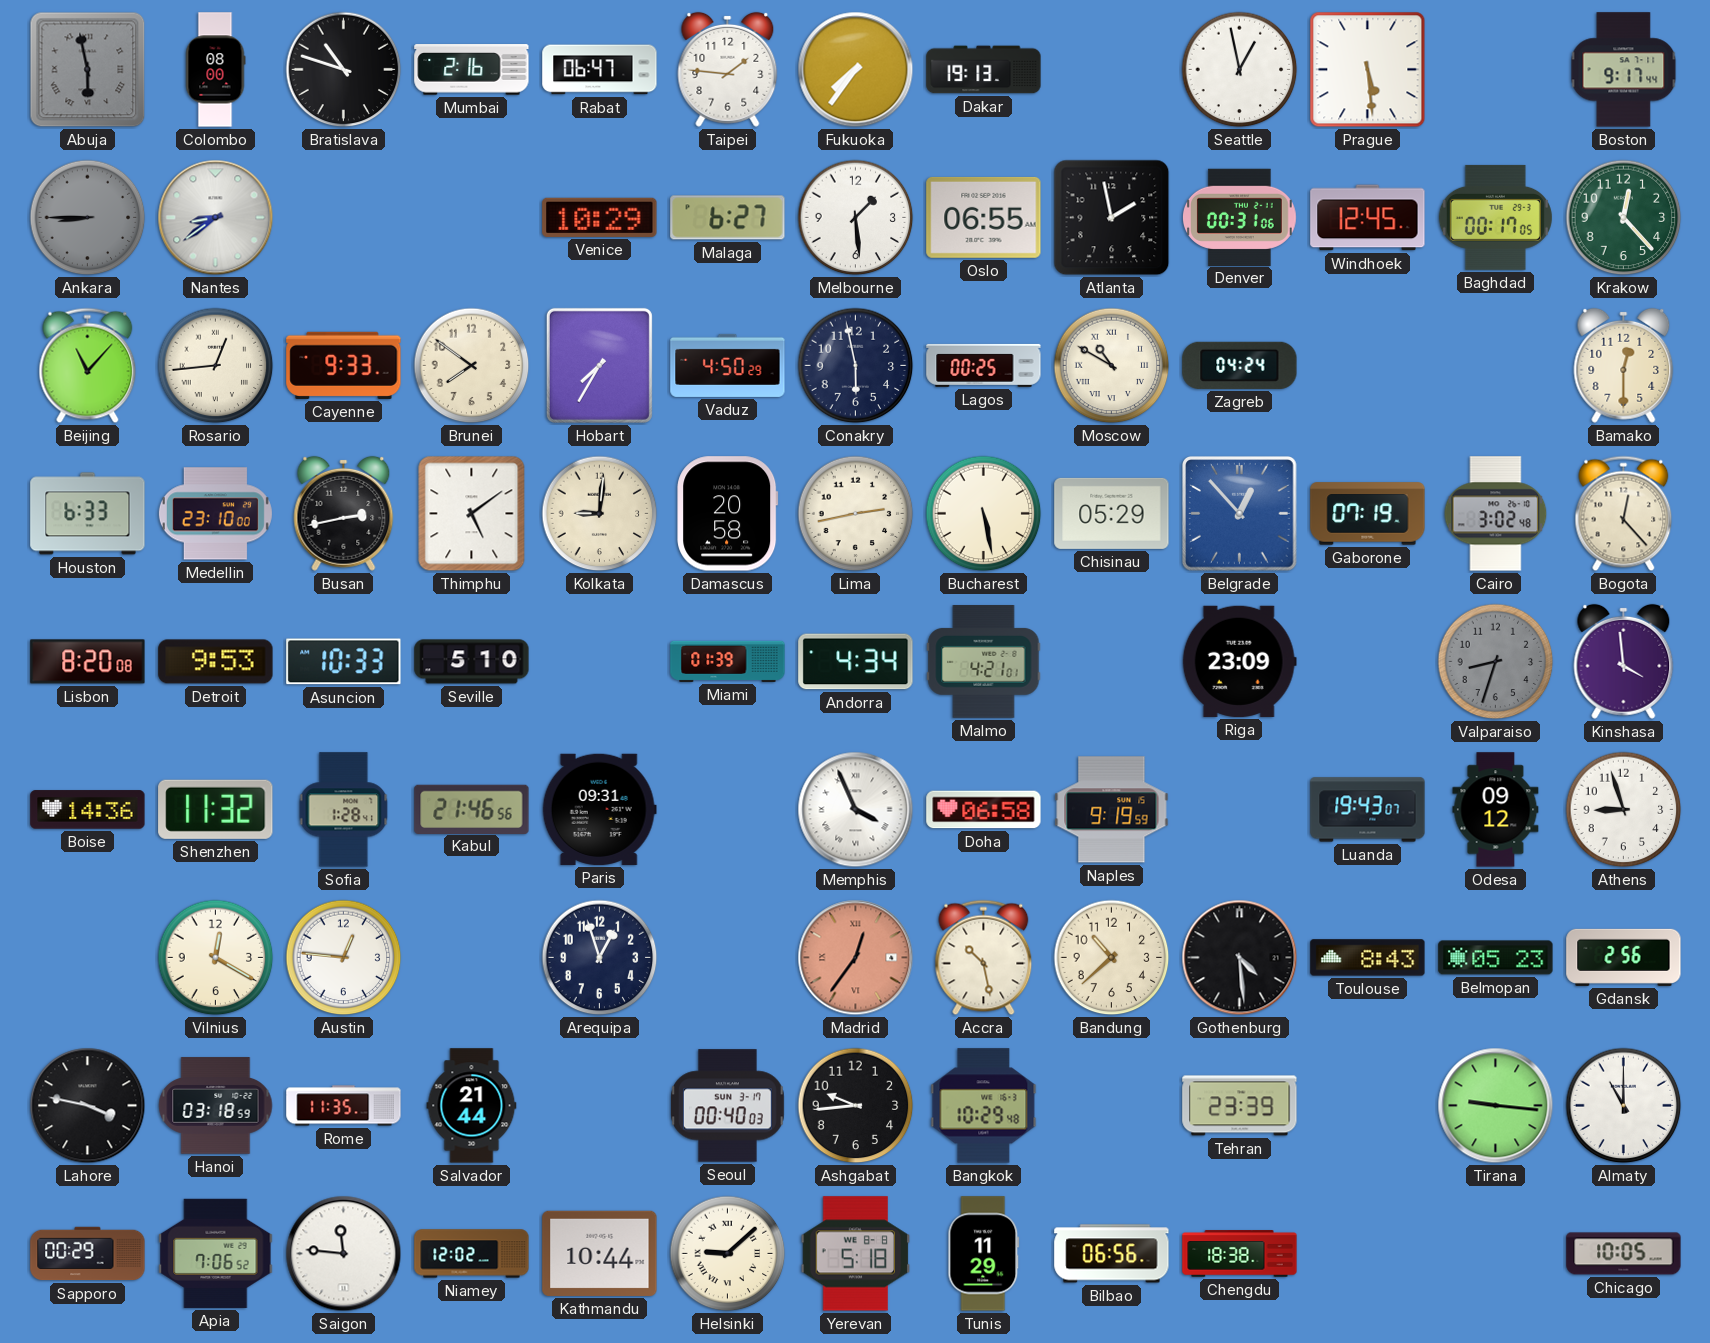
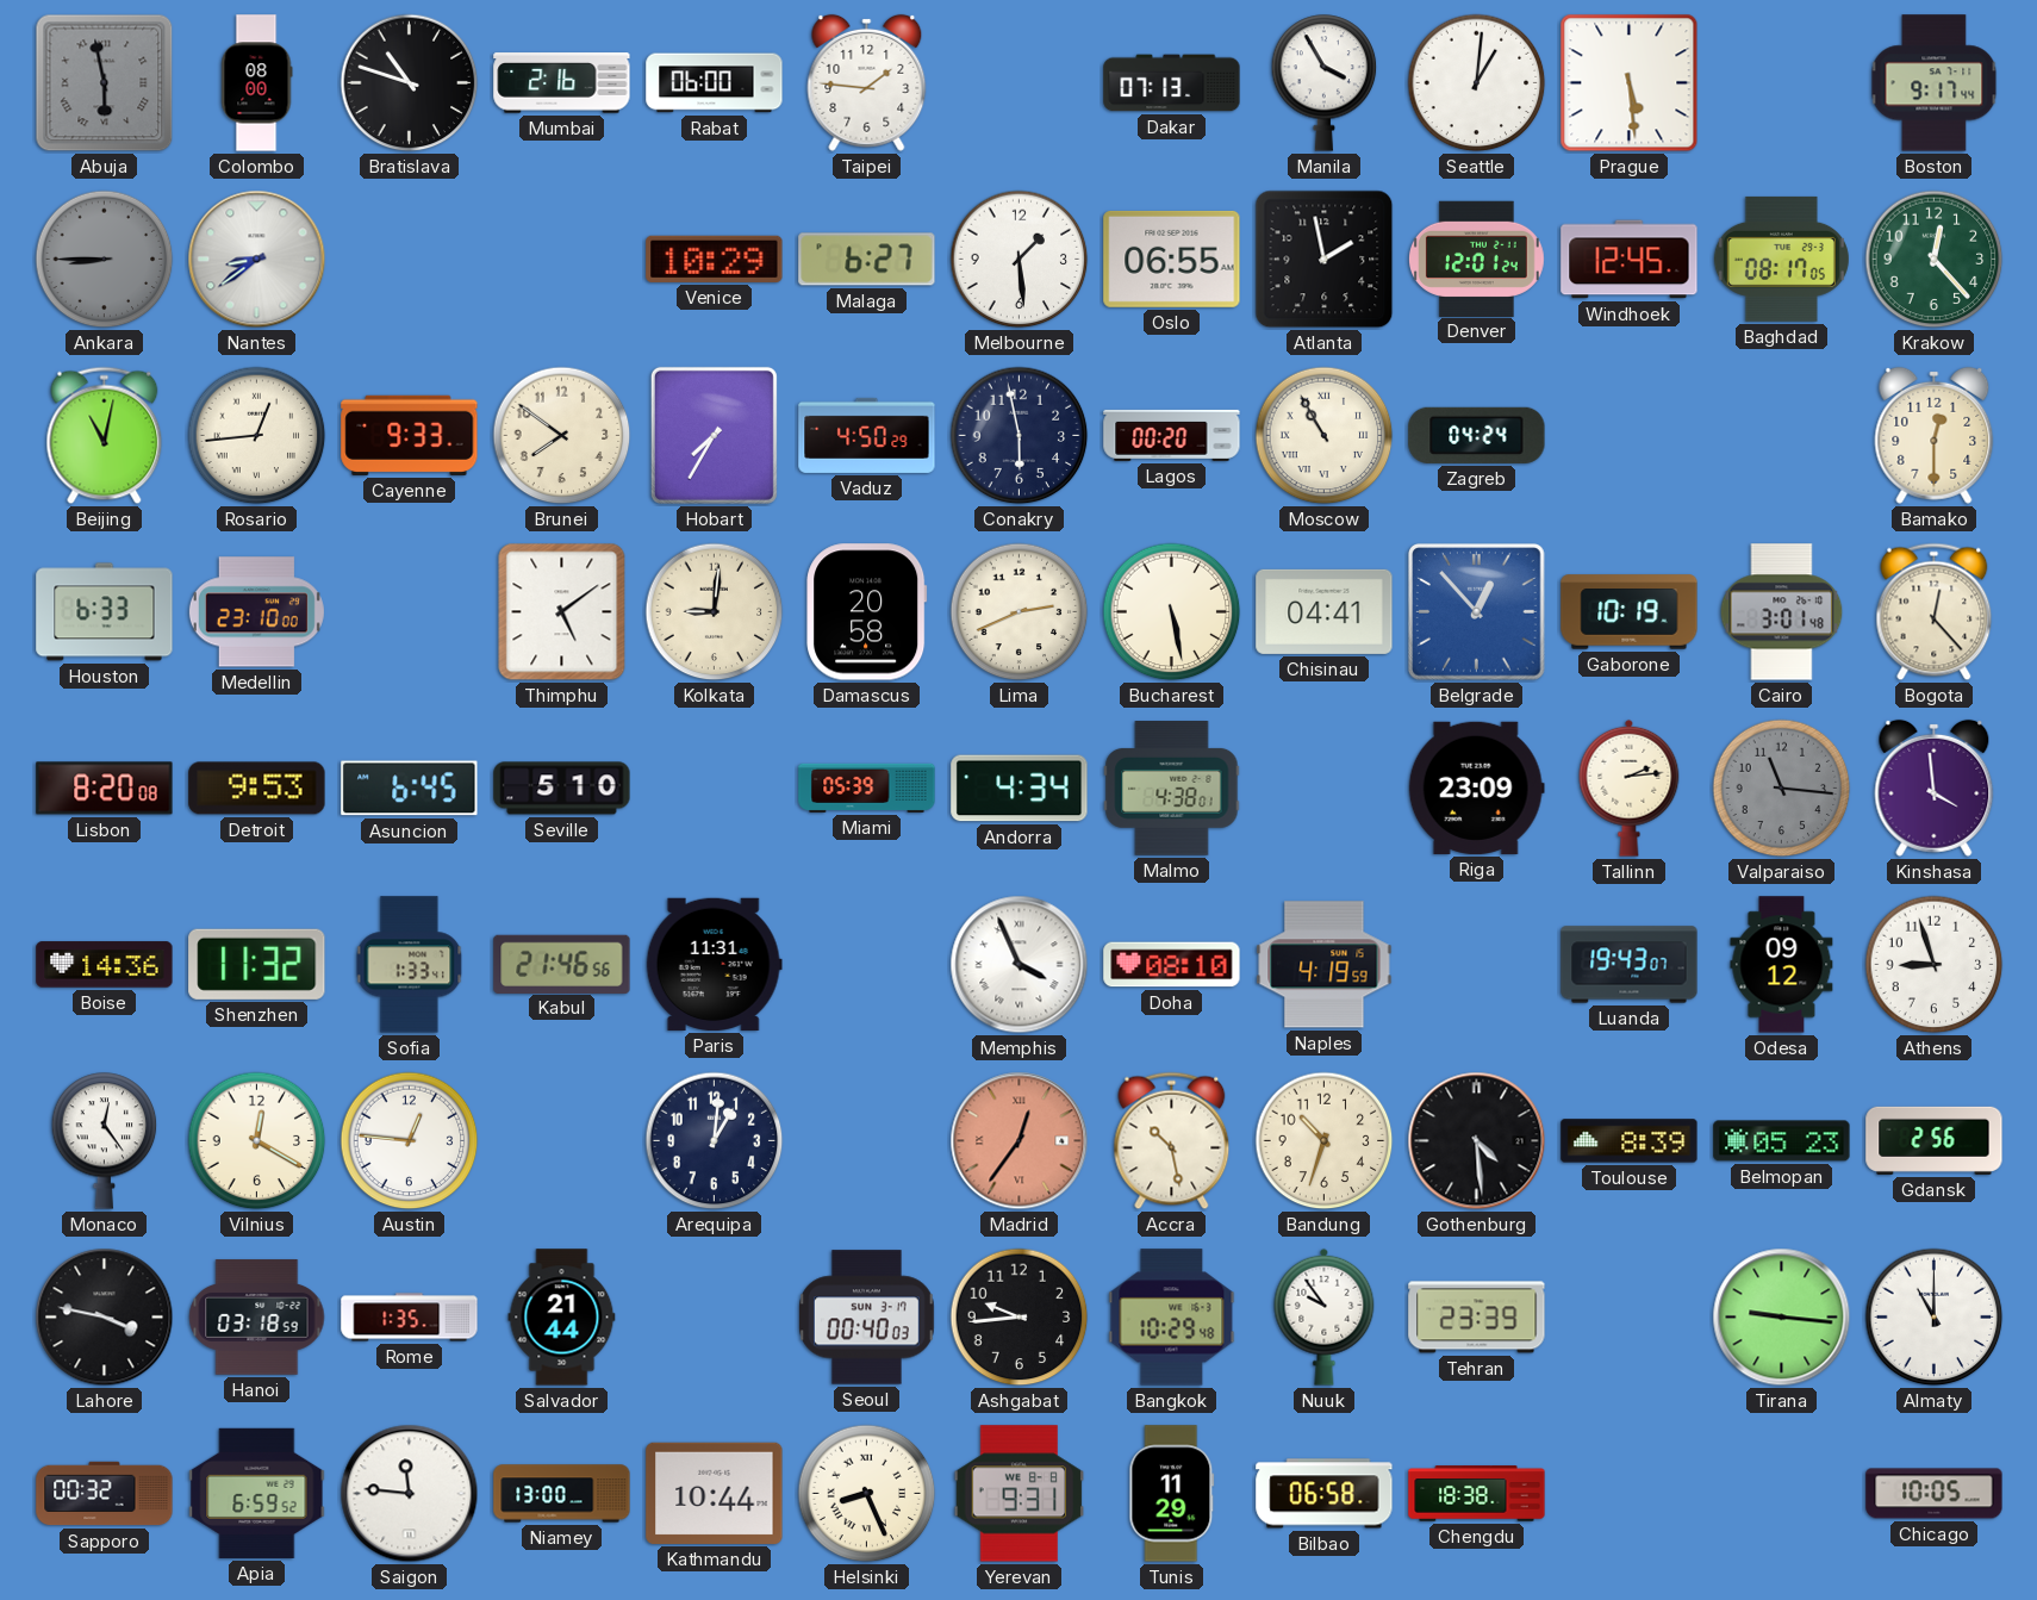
Rabat: 06:47 -> 06:00 (715, 83)
Fukuoka: 7:36 -> none (856, 70)
Dakar: 19:13 -> 07:13 (1172, 83)
Manila: none -> 3:55 (1325, 83)
Seattle: 12:58 -> 1:01 (1477, 83)
Denver: 00:31 -> 12:01 (1477, 259)
Baghdad: 00:17 -> 08:17 (1781, 259)
Beijing: 11:07 -> 11:02 (105, 436)
Lagos: 00:25 -> 00:20 (1172, 435)
Moscow: 10:50 -> 10:55 (1325, 436)
Busan: 2:43 -> none (344, 513)
Lima: 2:43 -> 2:41 (1020, 612)
Chisinau: 05:29 -> 04:41 (1325, 611)
Gaborone: 07:19 -> 10:19 (1630, 612)
Cairo: 3:02 -> 3:01 (1782, 612)
Asuncion: 10:33 -> 6:45 (410, 789)
Miami: 01:39 -> 05:39 (867, 787)
Malmo: 4:21 -> 4:38 (1172, 789)
Tallinn: none -> 2:14 (1630, 787)
Valparaiso: 8:33 -> 11:16 (1782, 789)
Sofia: 1:28 -> 1:33 (410, 965)
Paris: 09:31 -> 11:31 (714, 964)
Doha: 06:58 -> 08:10 (1172, 965)
Naples: 9:19 -> 4:19 (1325, 965)
Monaco: none -> 12:24 (105, 1141)
Arequipa: 12:57 -> 1:01 (715, 1141)
Bandung: 10:38 -> 10:33 (1325, 1141)
Toulouse: 8:43 -> 8:39 (1630, 1141)
Rome: 11:35 -> 1:35 (410, 1318)
Nuuk: none -> 9:54 (1325, 1316)
Sapporo: 00:29 -> 00:32 (105, 1494)
Apia: 7:06 -> 6:59 (257, 1493)
Niamey: 12:02 -> 13:00 (562, 1494)
Helsinki: 9:08 -> 8:26 (867, 1494)
Yerevan: 5:18 -> 9:31 (1020, 1494)
Bilbao: 06:56 -> 06:58 (1325, 1494)
